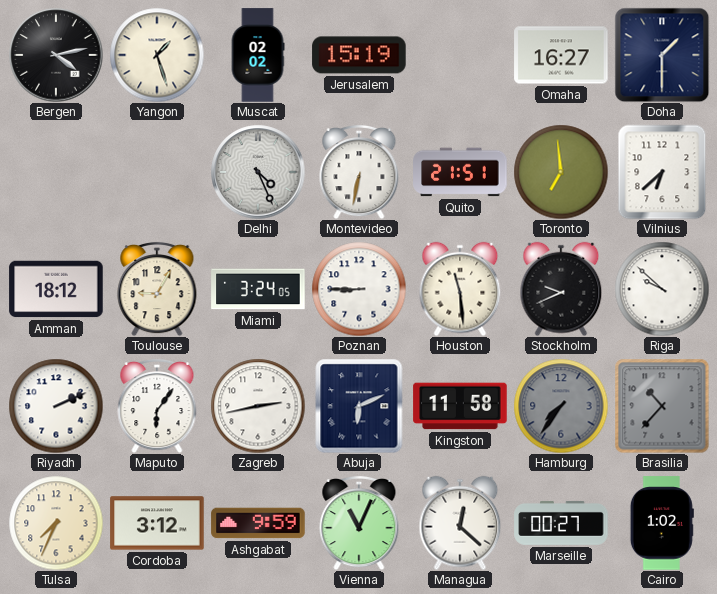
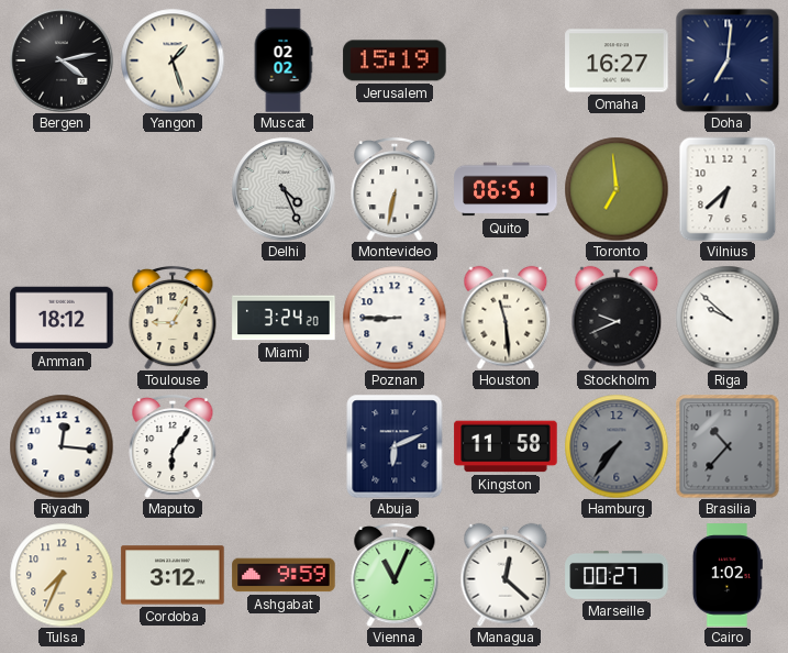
Doha: 1:30 -> 7:01 (728, 60)
Quito: 21:51 -> 06:51 (506, 189)
Miami: 3:24:05 -> 3:24:20 (284, 318)
Riyadh: 2:11 -> 12:16 (62, 446)
Zagreb: 2:43 -> none (258, 406)
